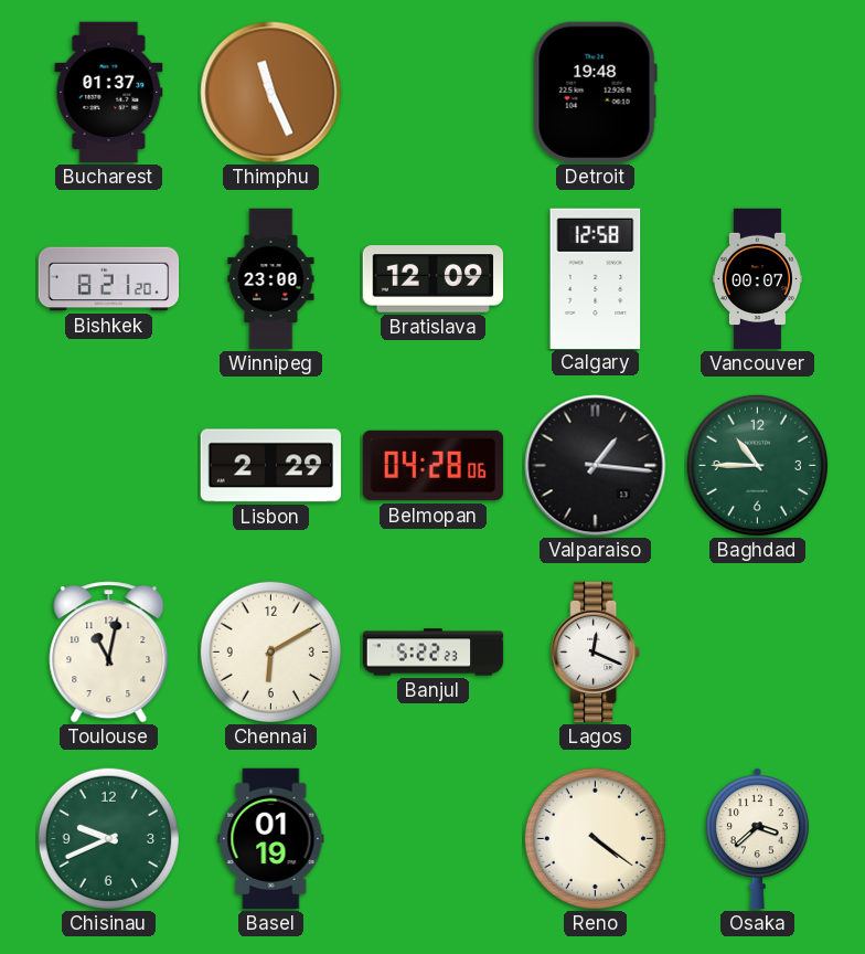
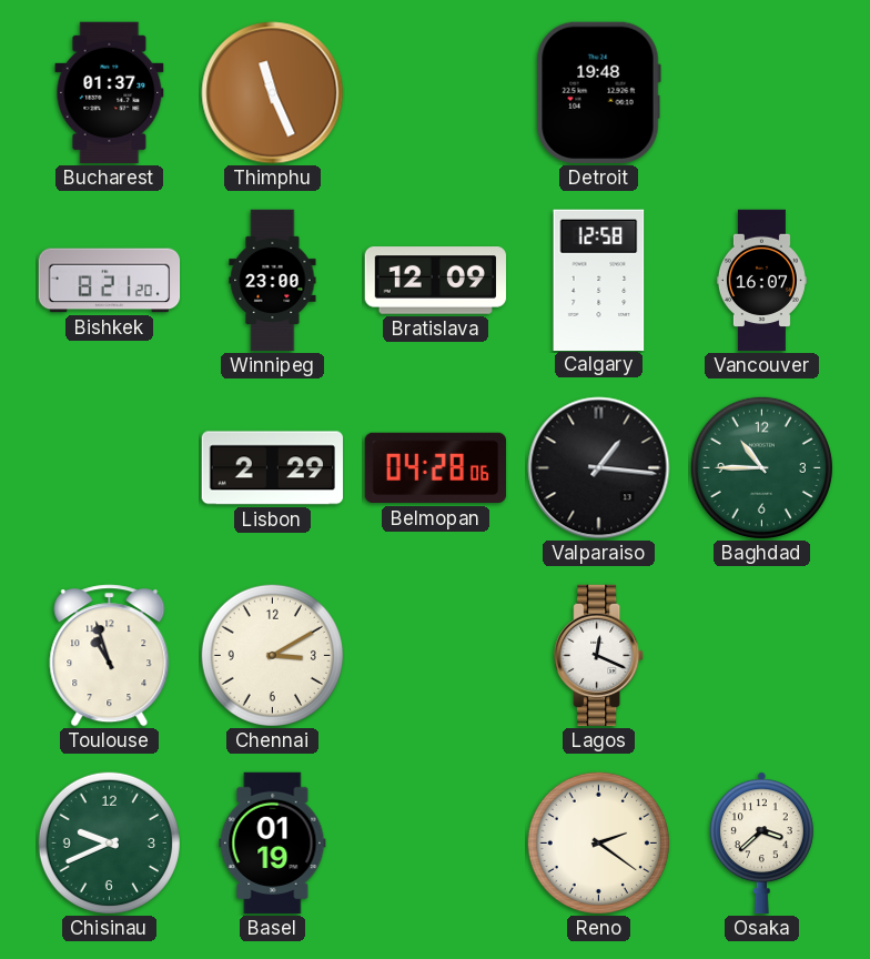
Vancouver: 00:07 -> 16:07 (761, 281)
Toulouse: 11:02 -> 10:57 (110, 656)
Chennai: 6:10 -> 3:10 (272, 655)
Banjul: 5:22 -> none (434, 653)
Reno: 4:21 -> 2:21 (598, 842)
